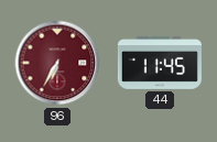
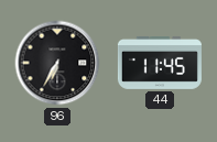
96 dial: burgundy -> black (57, 63)
